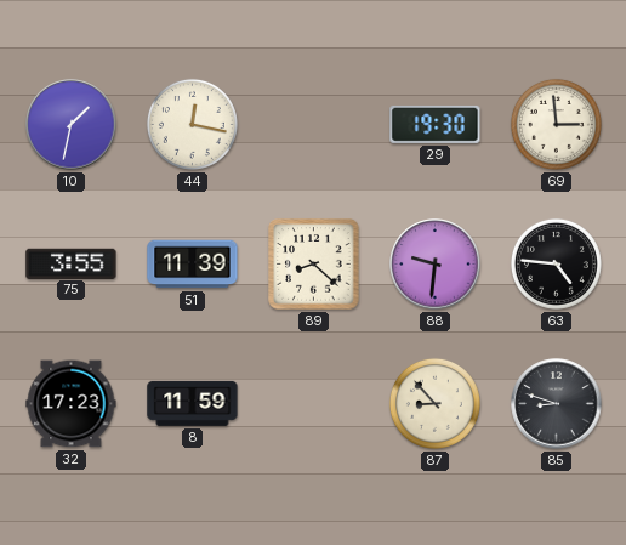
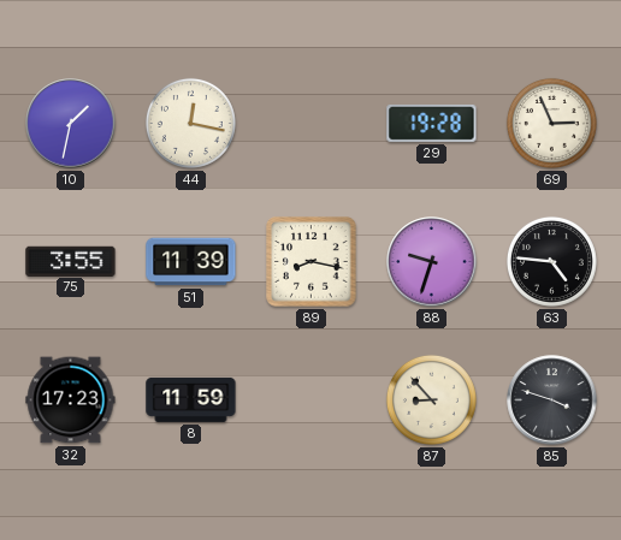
29: 19:30 -> 19:28 (432, 123)
69: 2:59 -> 2:56 (551, 123)
89: 8:22 -> 8:17 (312, 262)
88: 9:31 -> 9:33 (432, 262)
85: 8:48 -> 3:48 (552, 400)
